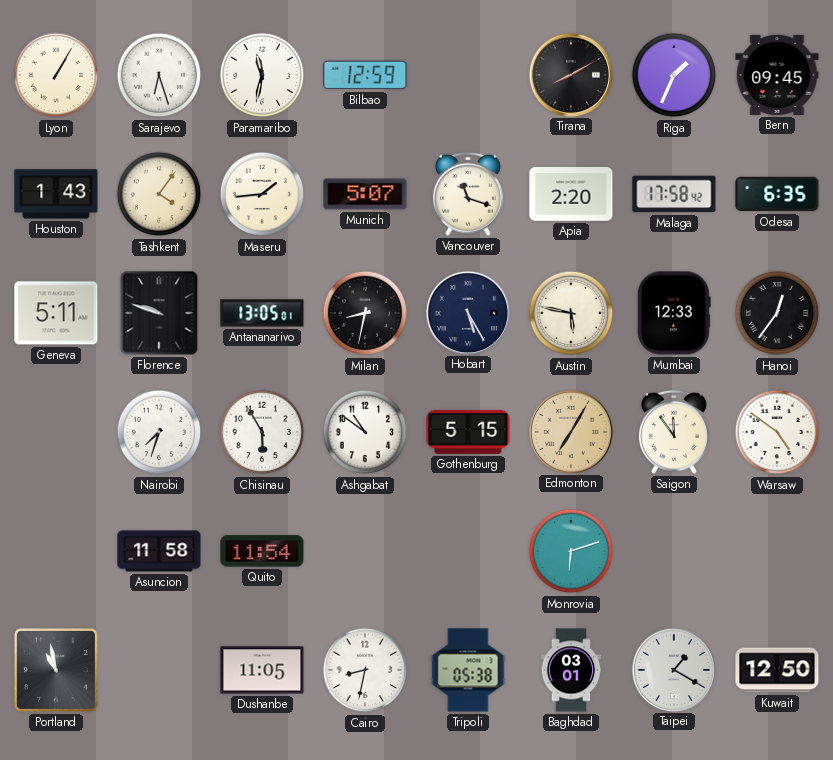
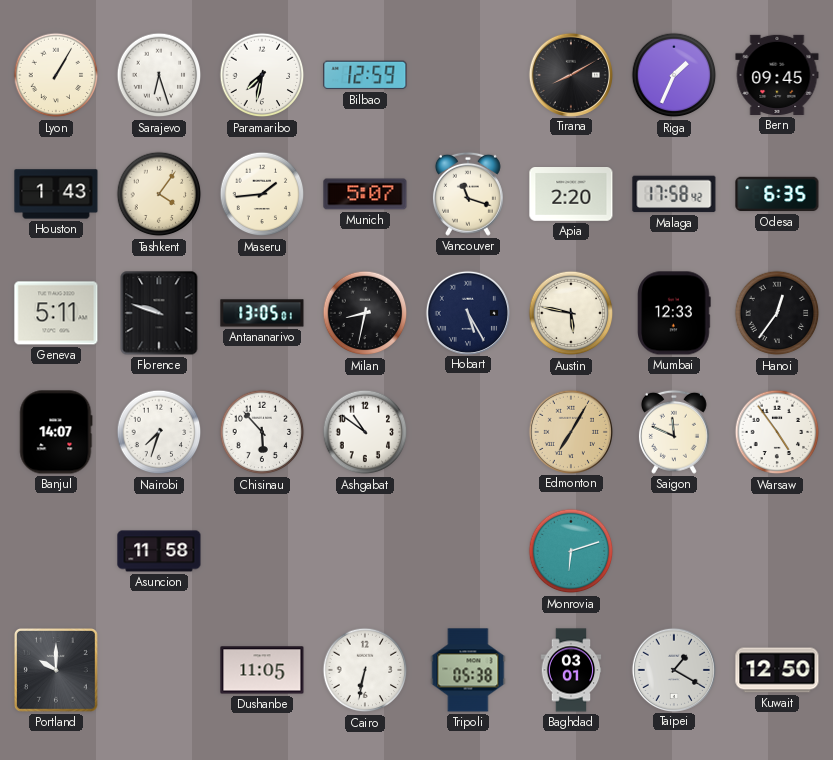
Paramaribo: 11:32 -> 7:32 (262, 75)
Banjul: none -> 14:07 (56, 432)
Chisinau: 5:55 -> 5:53 (262, 432)
Gothenburg: 5:15 -> none (468, 432)
Saigon: 11:54 -> 11:49 (674, 432)
Warsaw: 4:51 -> 4:54 (777, 432)
Quito: 11:54 -> none (262, 551)
Portland: 10:58 -> 10:00 (56, 670)
Cairo: 8:32 -> 6:32 (365, 670)
